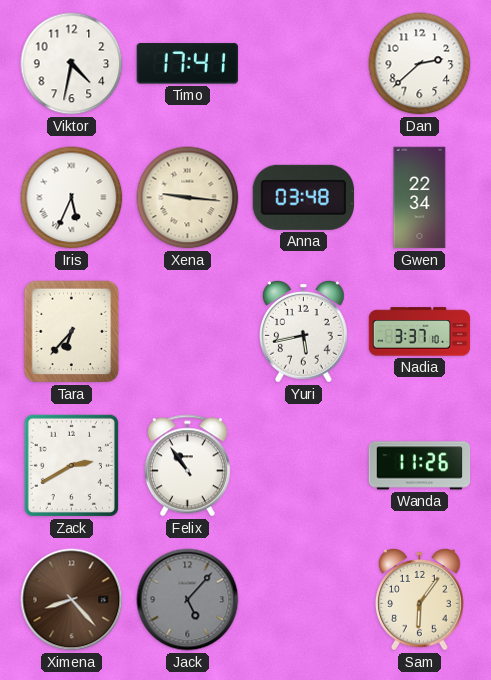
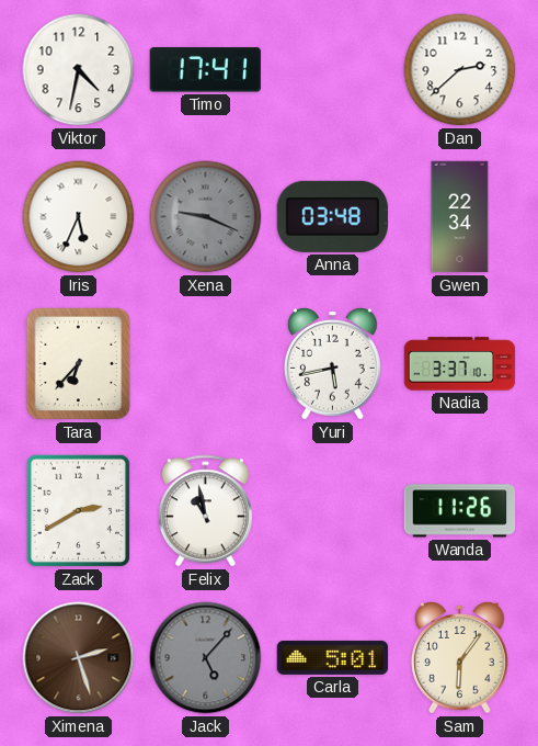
Xena: 9:16 -> 9:19 (206, 217)
Xena dial: cream -> grey (206, 217)
Felix: 10:54 -> 10:58 (205, 511)
Ximena: 8:23 -> 2:27 (79, 658)
Carla: none -> 5:01 (333, 657)
